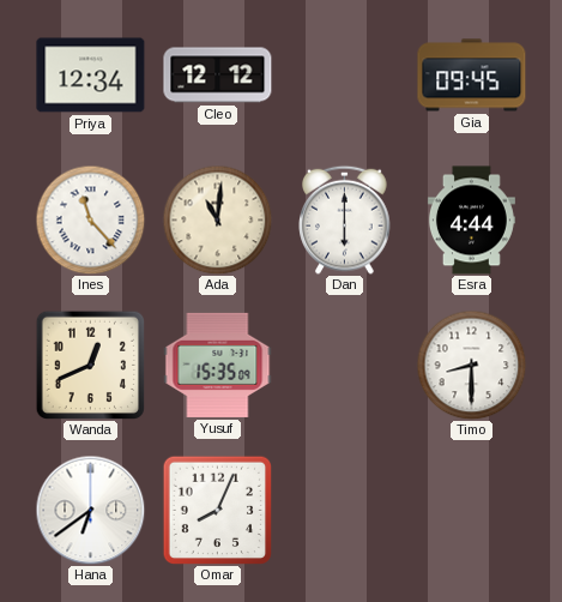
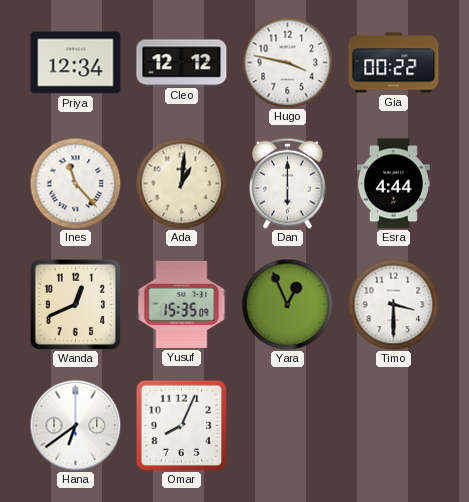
Hugo: none -> 3:47 (287, 62)
Gia: 09:45 -> 00:22 (394, 63)
Ada: 11:01 -> 1:01 (181, 183)
Yara: none -> 12:56 (287, 304)
Timo: 8:30 -> 3:30 (393, 304)
